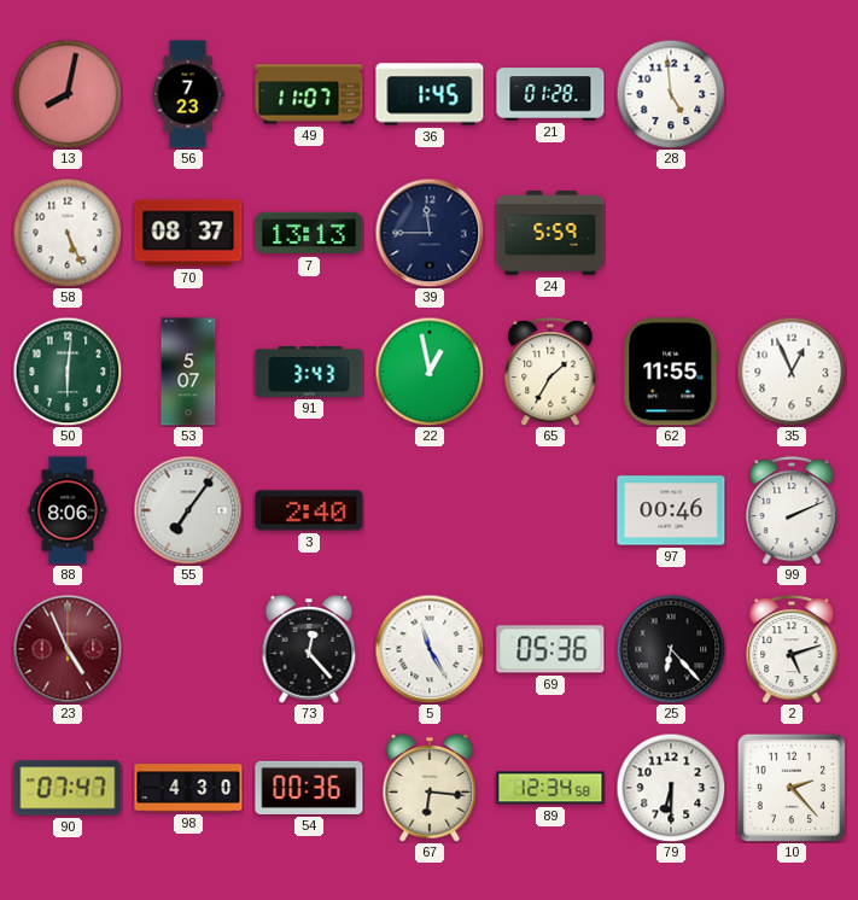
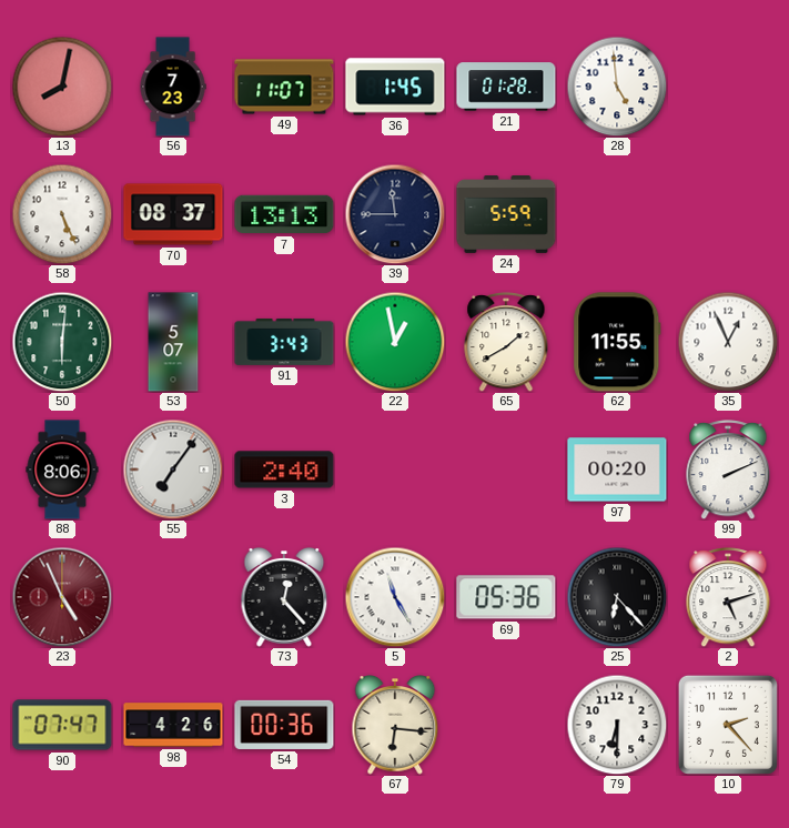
65: 1:35 -> 1:40 (506, 343)
97: 00:46 -> 00:20 (617, 469)
98: 4:30 -> 4:26 (173, 725)
89: 12:34 -> none (550, 788)
